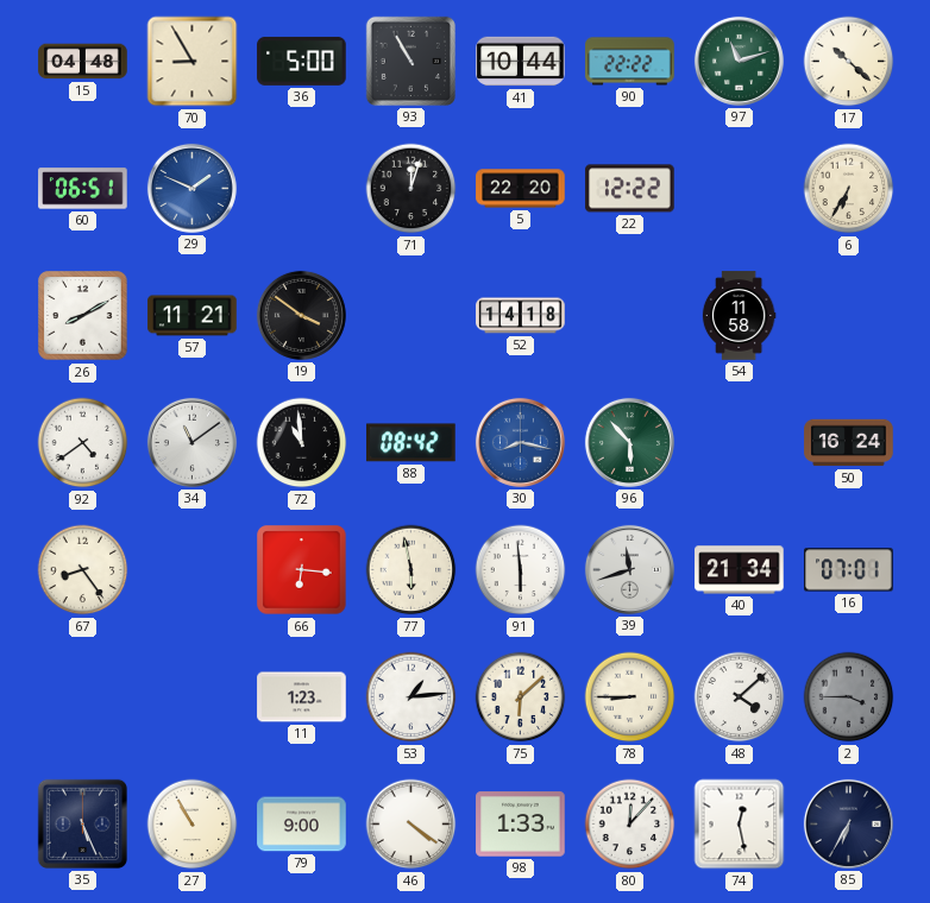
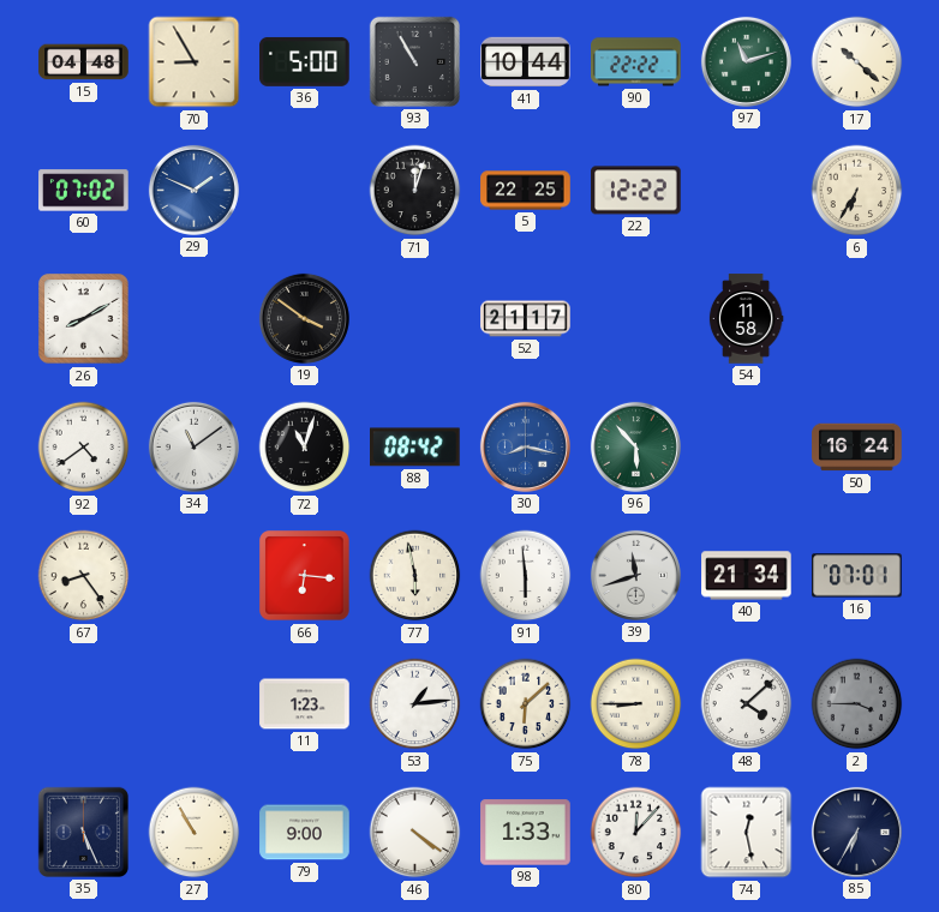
60: 06:51 -> 07:02 (84, 191)
5: 22:20 -> 22:25 (526, 191)
57: 11:21 -> none (193, 316)
52: 14:18 -> 21:17 (526, 319)
72: 10:59 -> 11:03 (305, 448)
